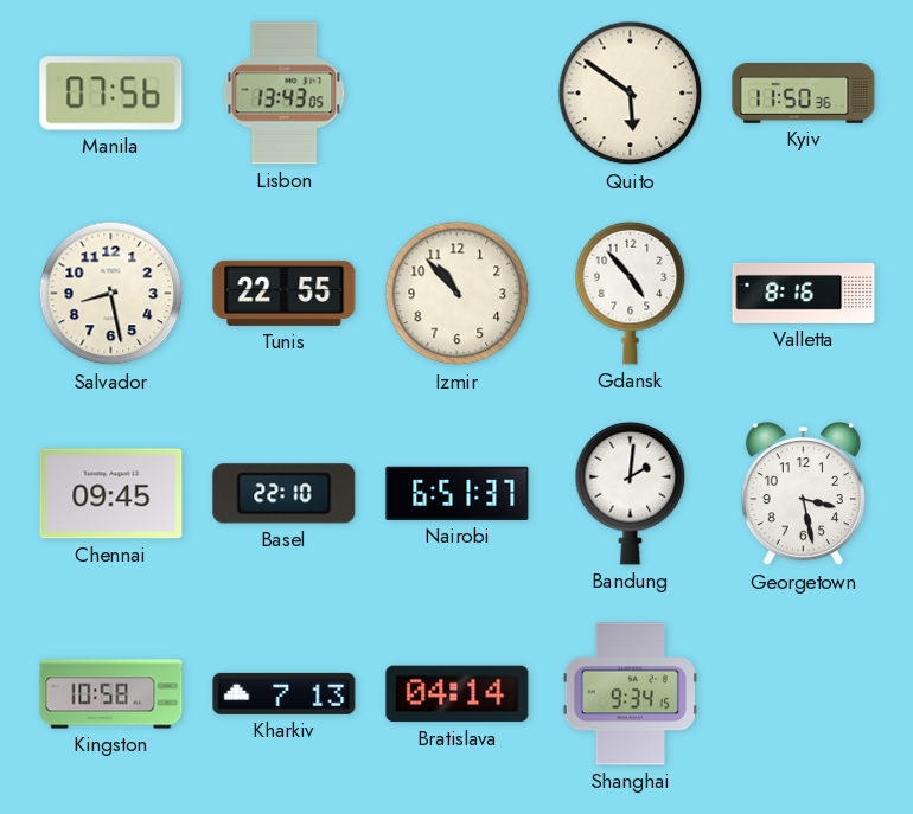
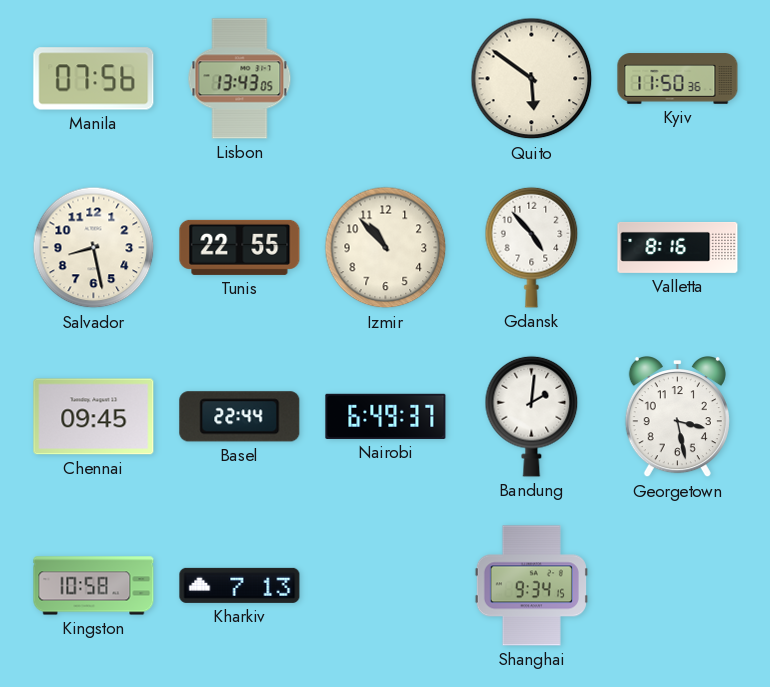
Basel: 22:10 -> 22:44 (240, 417)
Nairobi: 6:51 -> 6:49 (386, 416)
Bratislava: 04:14 -> none (458, 694)
